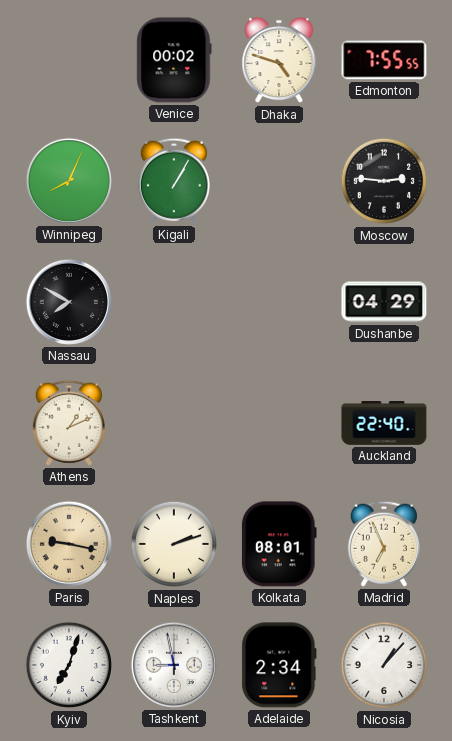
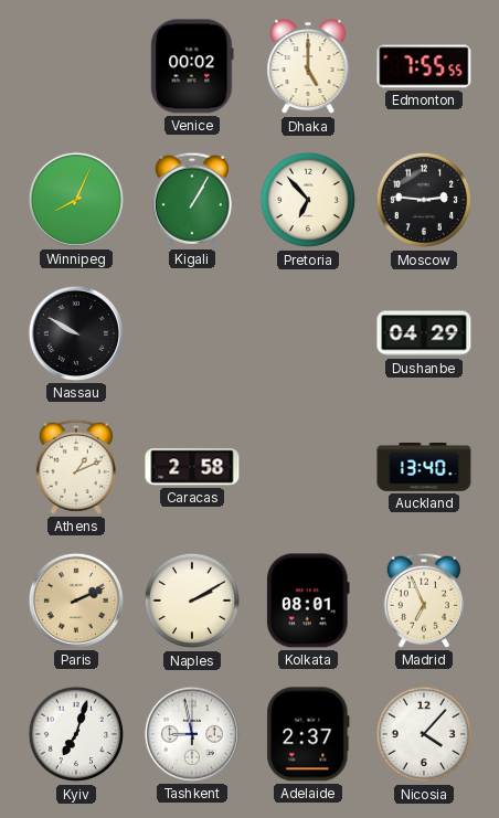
Dhaka: 4:48 -> 5:00 (308, 66)
Pretoria: none -> 6:53 (308, 200)
Nassau: 7:50 -> 9:50 (76, 333)
Caracas: none -> 2:58 (192, 467)
Auckland: 22:40 -> 13:40 (424, 468)
Paris: 9:17 -> 2:11 (76, 601)
Naples: 2:12 -> 2:10 (192, 601)
Adelaide: 2:34 -> 2:37 (308, 734)
Nicosia: 1:07 -> 4:07 (424, 734)
